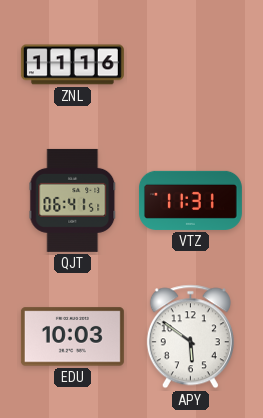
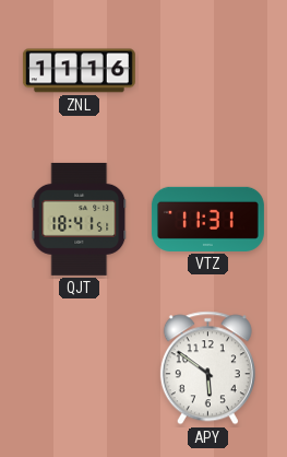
QJT: 06:41 -> 18:41 (80, 219)
EDU: 10:03 -> none (72, 337)
